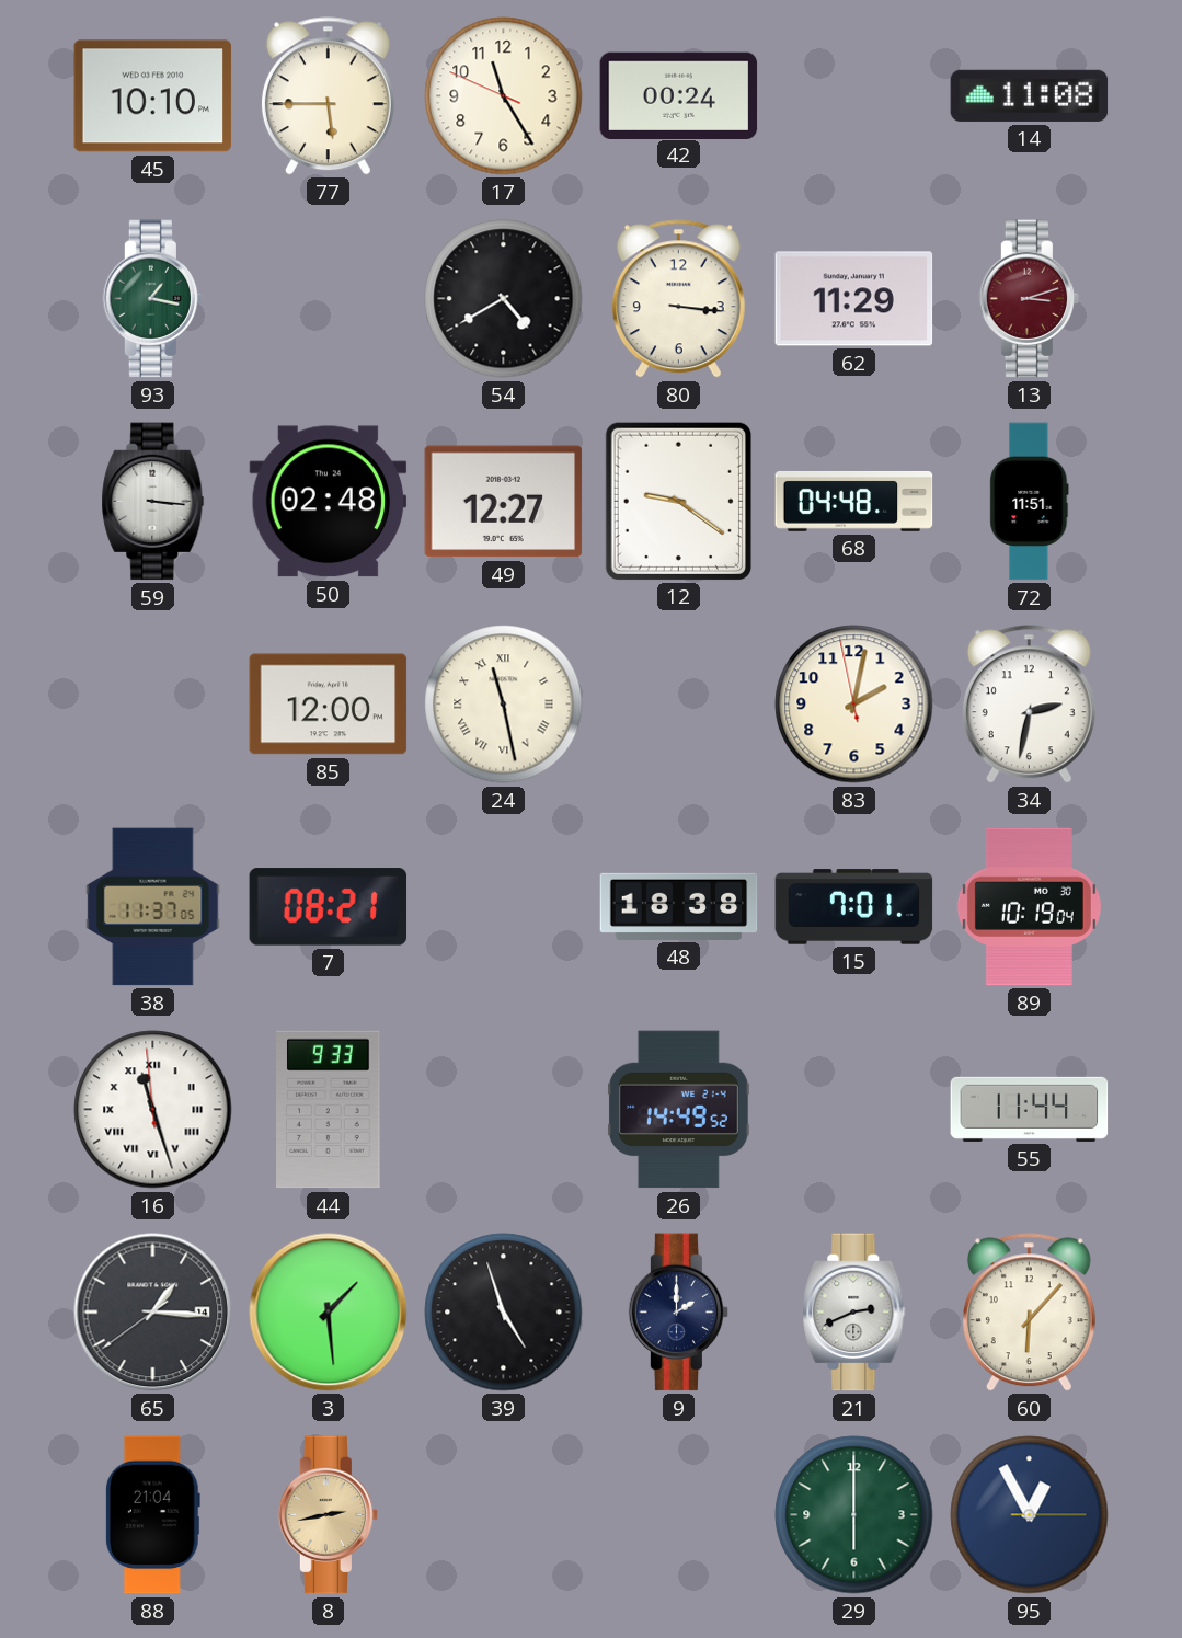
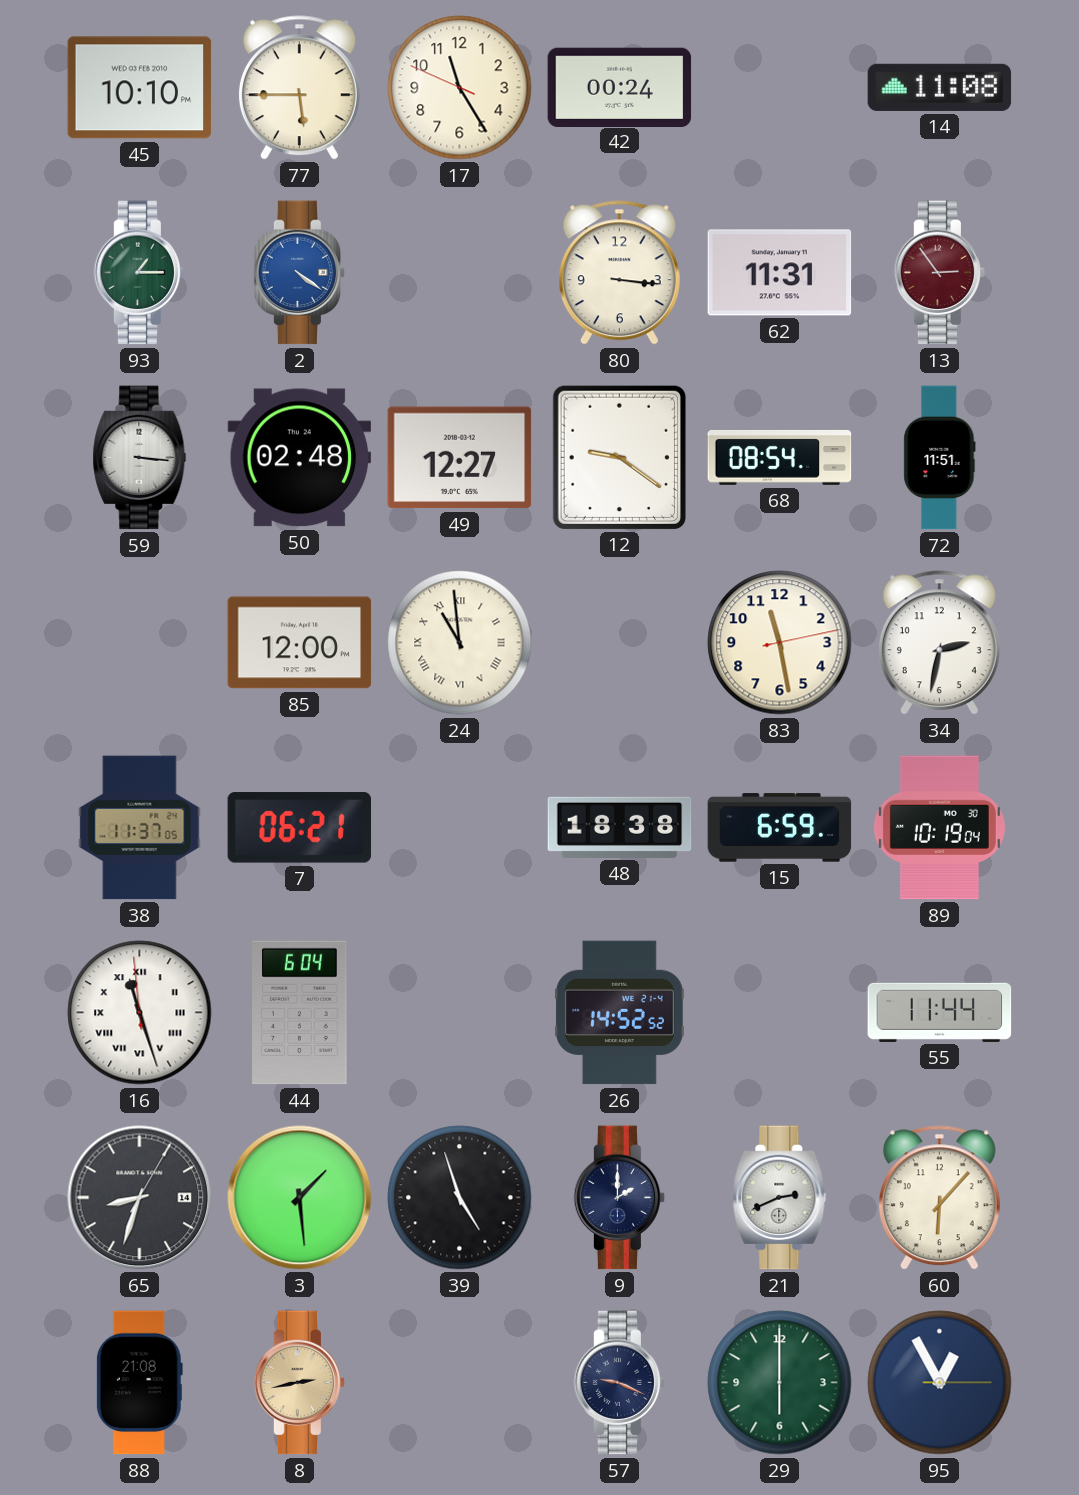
93: 1:17 -> 1:15 (140, 273)
2: none -> 4:21 (300, 273)
54: 4:40 -> none (504, 299)
62: 11:29 -> 11:31 (780, 273)
13: 3:12 -> 2:54 (940, 273)
68: 04:48 -> 08:54 (780, 458)
24: 11:28 -> 10:59 (460, 643)
83: 2:01 -> 11:28 (780, 643)
7: 08:21 -> 06:21 (300, 828)
15: 7:01 -> 6:59 (780, 828)
44: 9:33 -> 6:04 (300, 1013)
26: 14:49 -> 14:52 (619, 1013)
65: 1:15 -> 8:33 (140, 1198)
88: 21:04 -> 21:08 (139, 1383)
57: none -> 9:19 (620, 1383)
